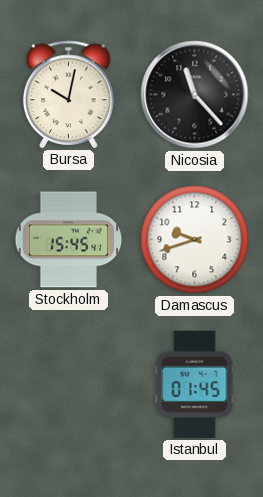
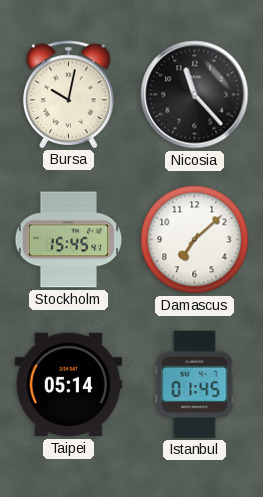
Damascus: 9:42 -> 7:08 (195, 240)
Taipei: none -> 05:14 (68, 385)
